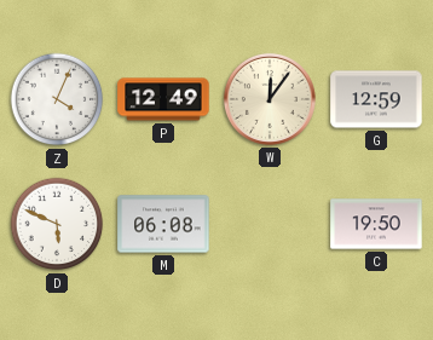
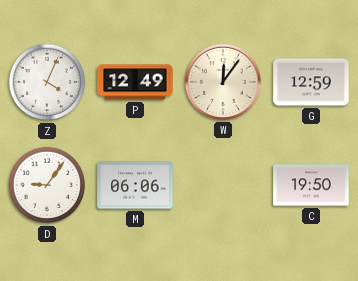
D: 5:49 -> 9:06 (47, 185)
M: 06:08 -> 06:06 (135, 185)
